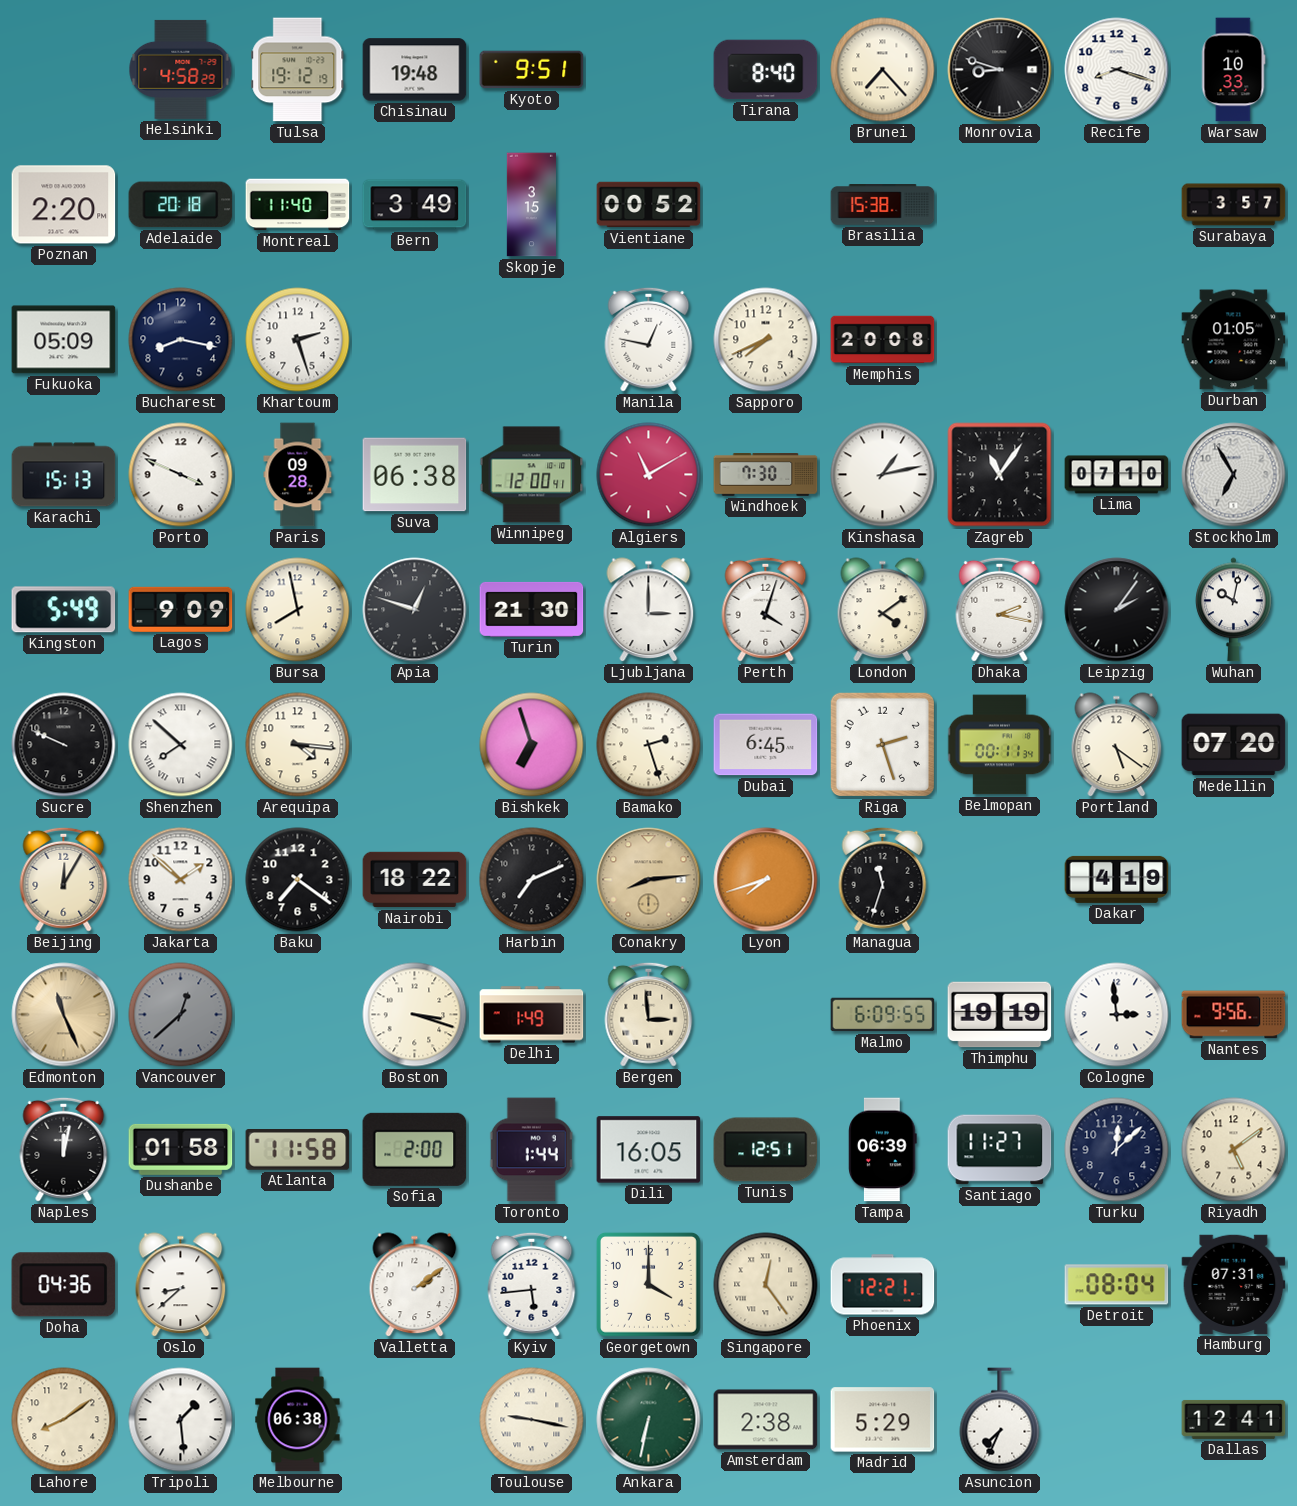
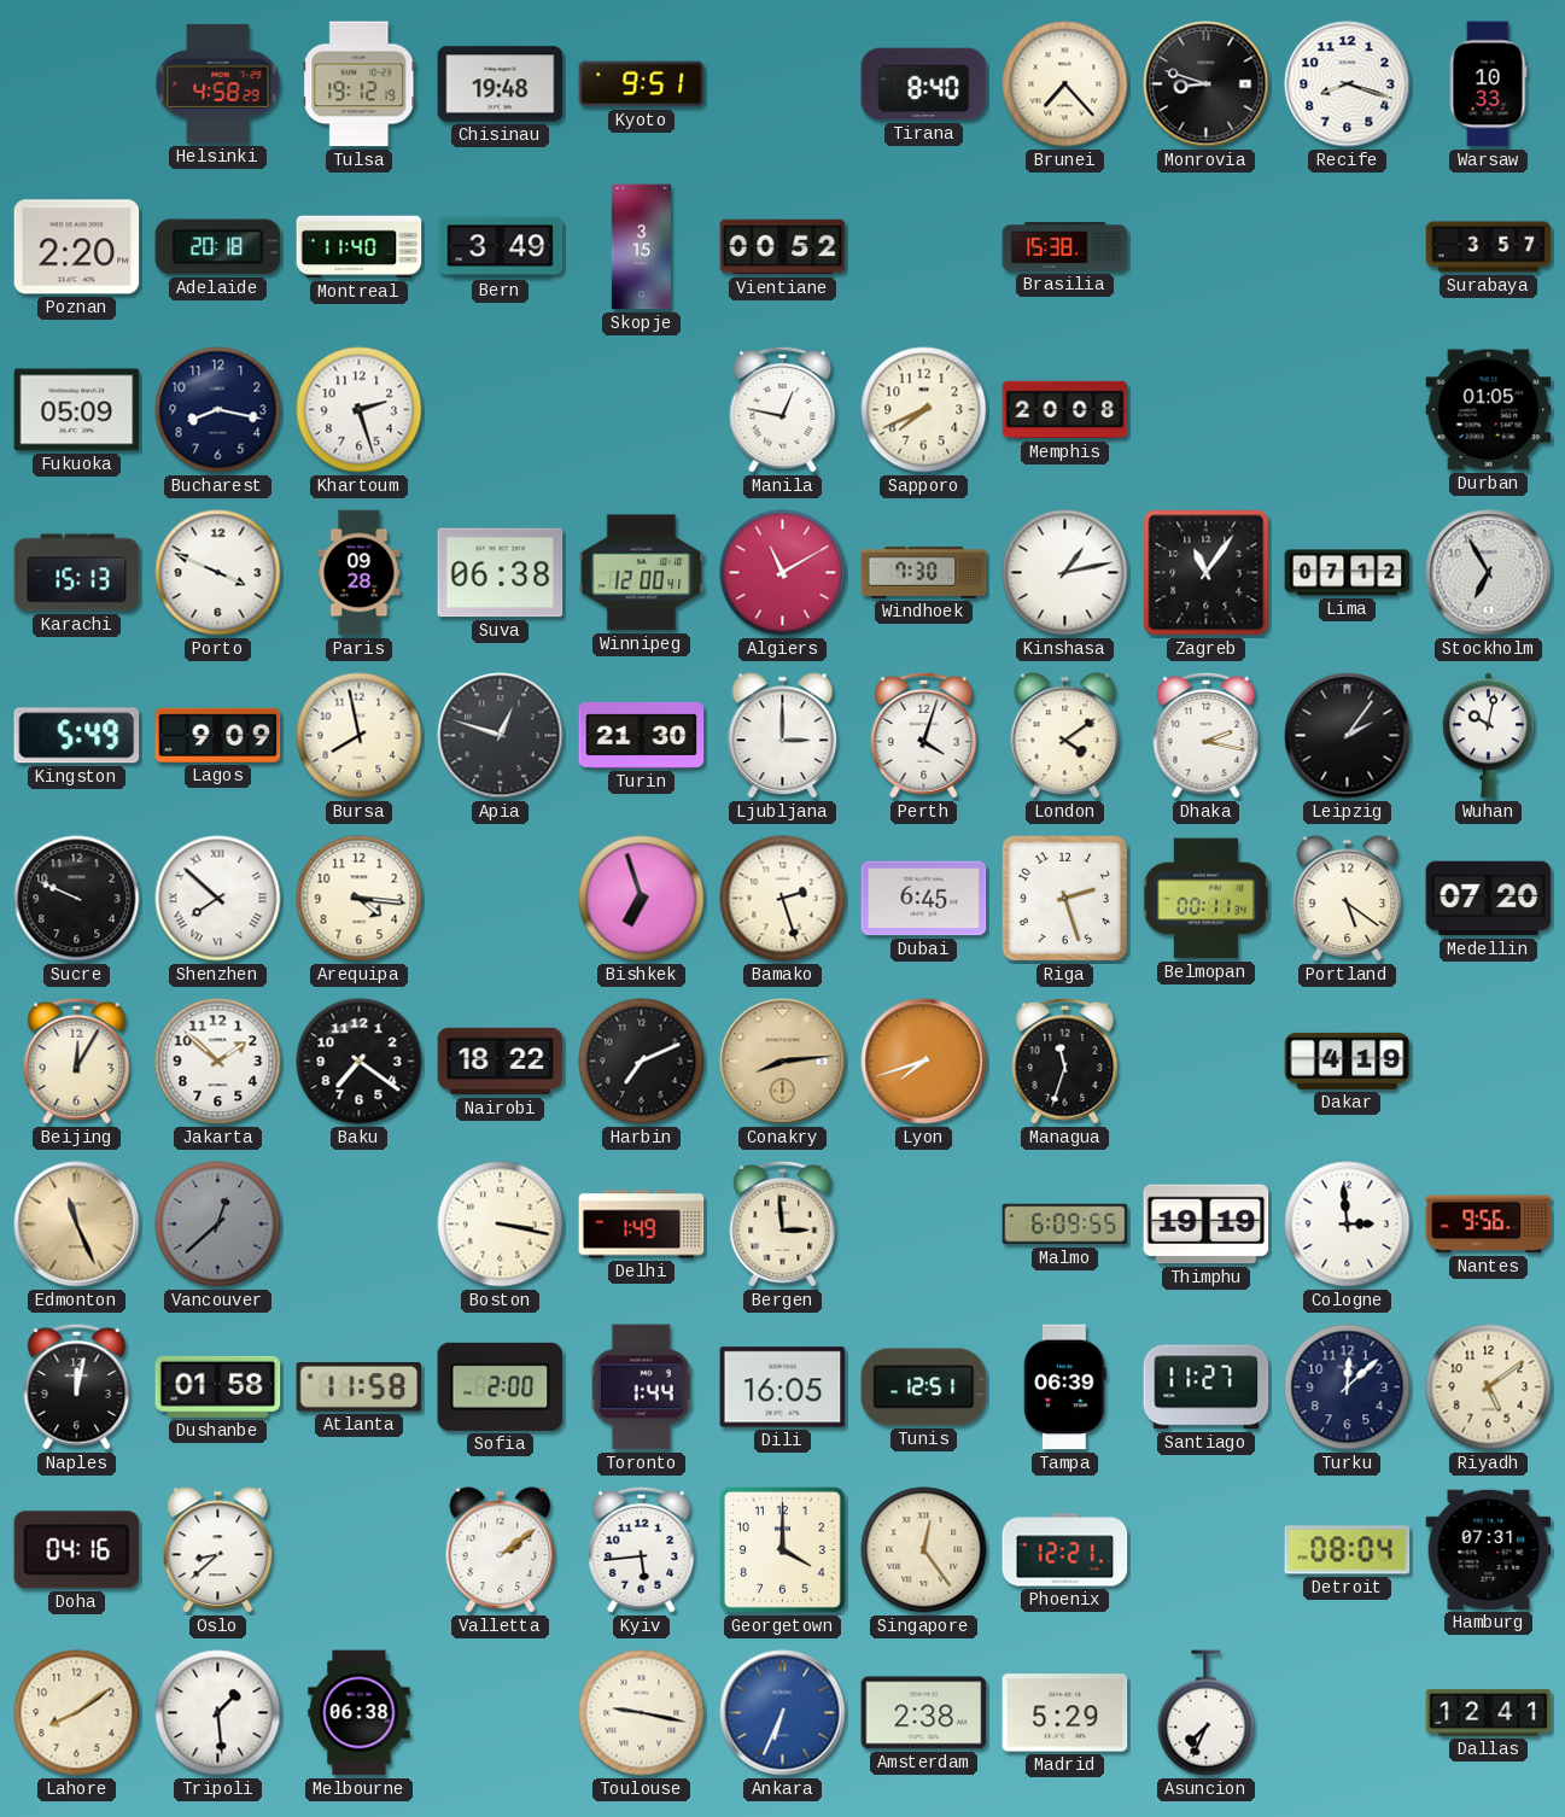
Lima: 07:10 -> 07:12 (1348, 573)
Boston: 3:18 -> 3:17 (501, 1225)
Doha: 04:36 -> 04:16 (77, 1550)
Ankara: 6:32 -> 6:34 (783, 1713)
Ankara dial: green -> blue (783, 1713)
